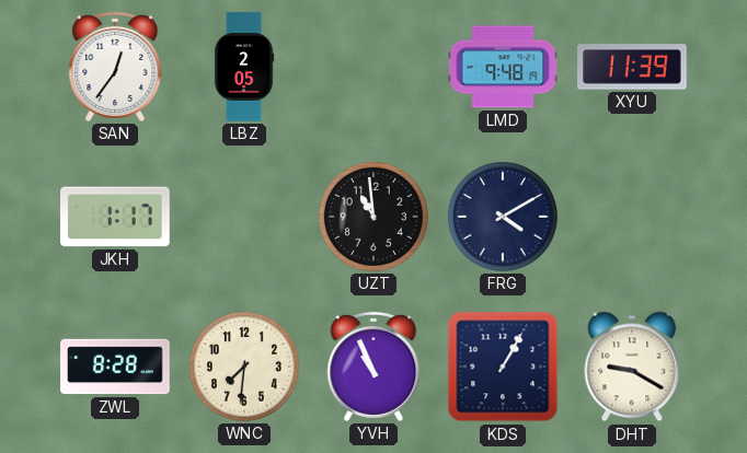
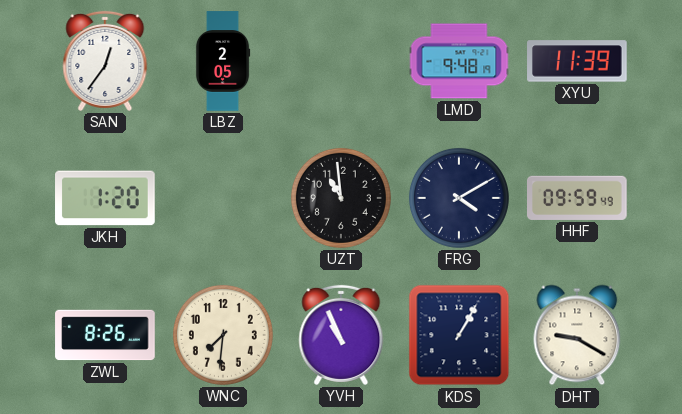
JKH: 1:17 -> 1:20 (105, 198)
HHF: none -> 09:59 (578, 198)
ZWL: 8:28 -> 8:26 (105, 335)
